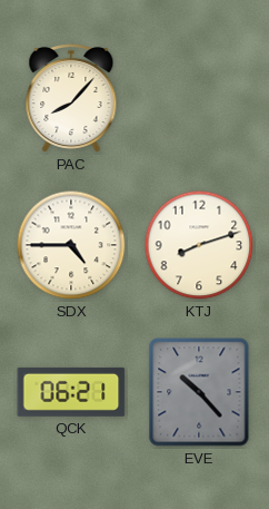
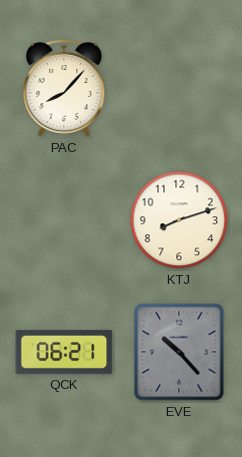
SDX: 4:45 -> none (71, 245)
